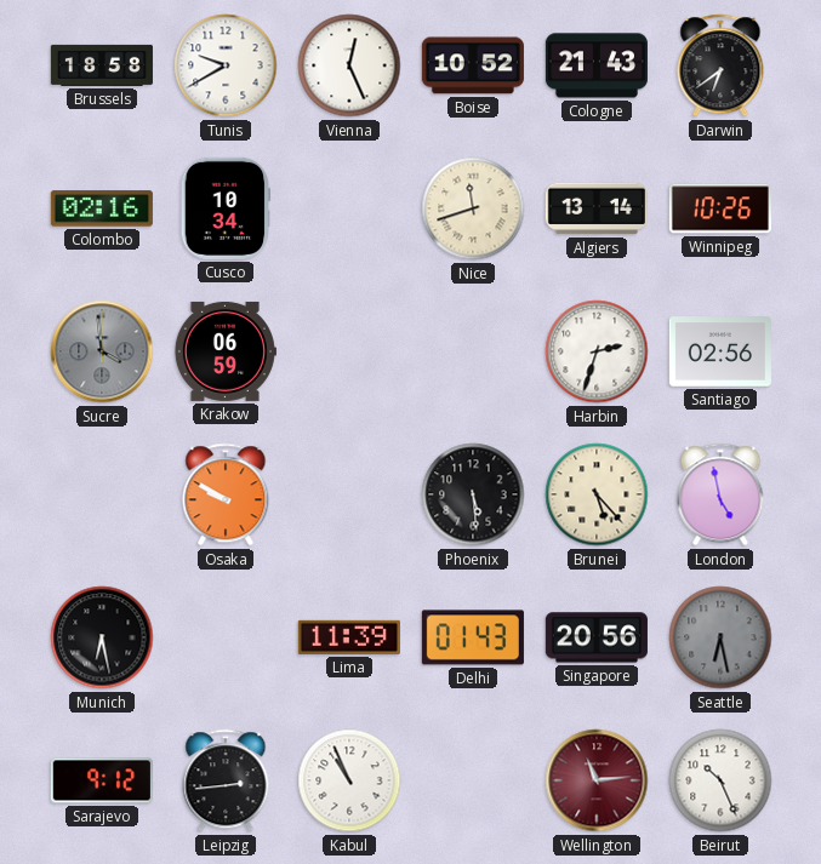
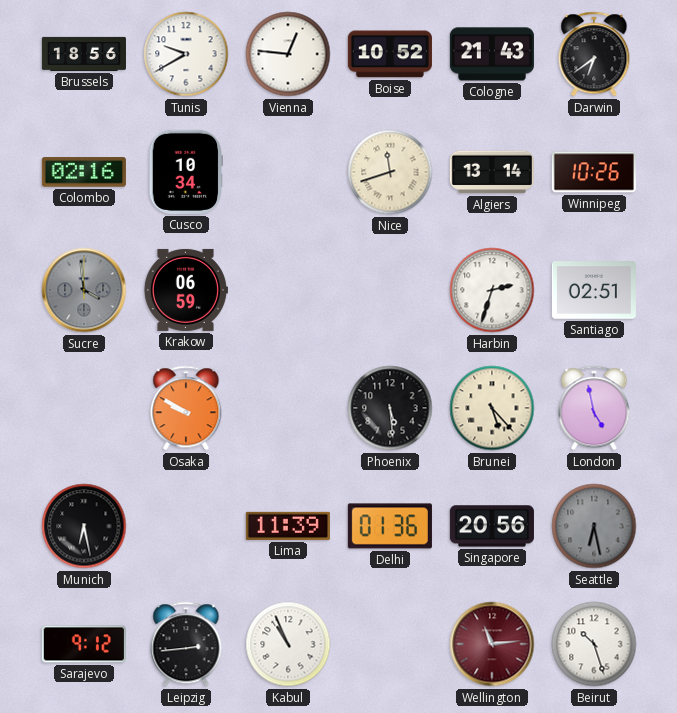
Brussels: 18:58 -> 18:56 (84, 54)
Vienna: 12:26 -> 12:46 (288, 54)
Santiago: 02:56 -> 02:51 (594, 290)
Delhi: 01:43 -> 01:36 (390, 526)
Beirut: 10:26 -> 10:27 (594, 644)
